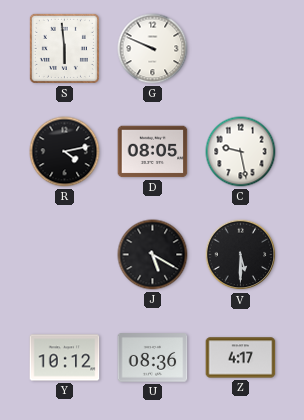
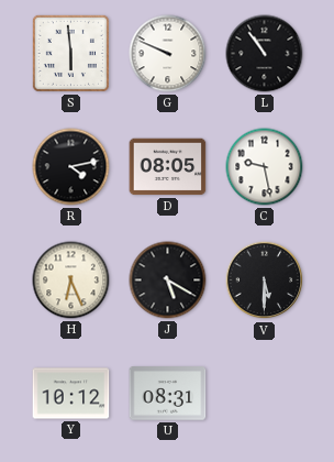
L: none -> 10:54 (265, 54)
H: none -> 6:26 (71, 280)
U: 08:36 -> 08:31 (168, 394)
Z: 4:17 -> none (241, 358)
